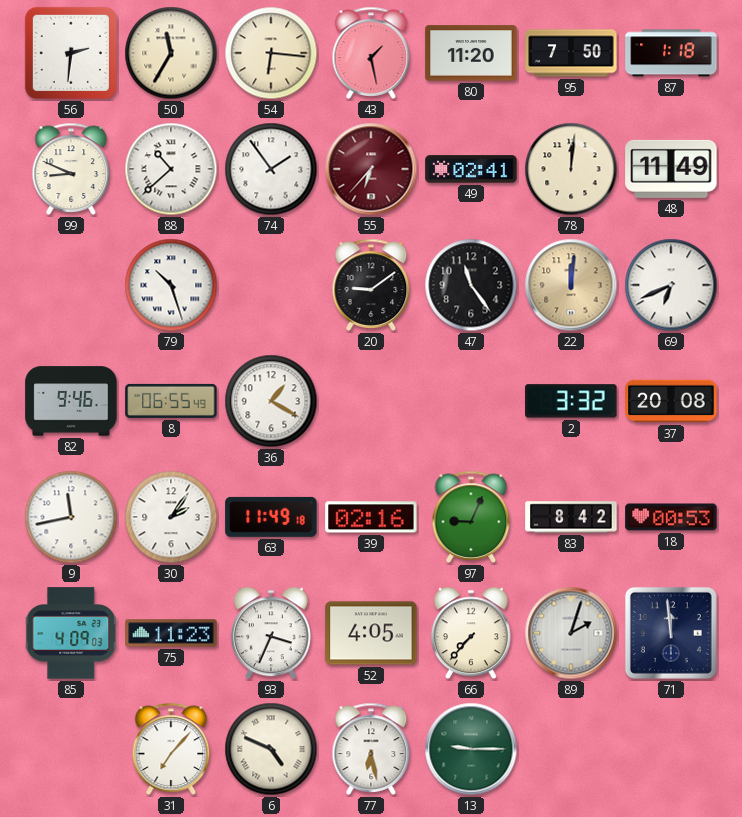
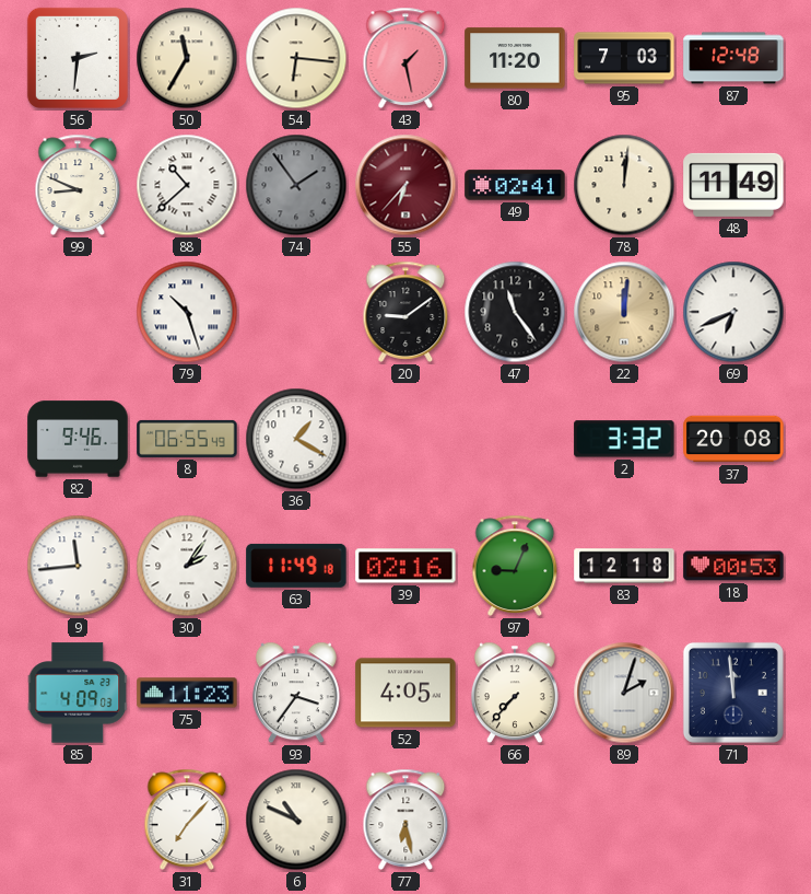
95: 7:50 -> 7:03 (624, 58)
87: 1:18 -> 12:48 (733, 58)
74 dial: white -> grey (296, 185)
9: 11:43 -> 11:44 (78, 566)
83: 8:42 -> 12:18 (624, 566)
93: 3:34 -> 3:36 (296, 693)
6: 4:49 -> 10:49 (296, 820)
13: 9:15 -> none (471, 749)
